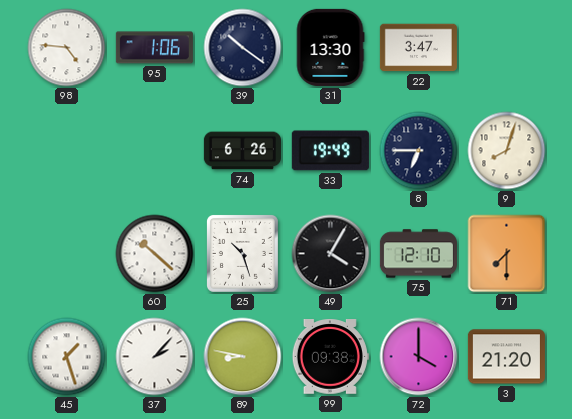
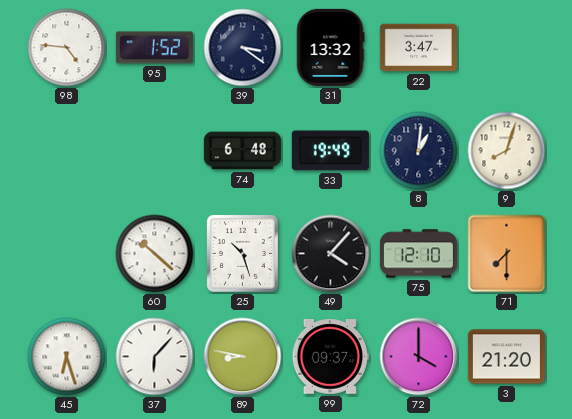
95: 1:06 -> 1:52 (154, 48)
39: 10:21 -> 3:21 (243, 48)
31: 13:30 -> 13:32 (330, 47)
74: 6:26 -> 6:48 (242, 151)
8: 6:45 -> 1:01 (419, 151)
49: 4:05 -> 4:07 (331, 254)
45: 1:27 -> 6:27 (67, 357)
37: 2:07 -> 6:07 (155, 357)
99: 09:38 -> 09:37 (330, 357)
